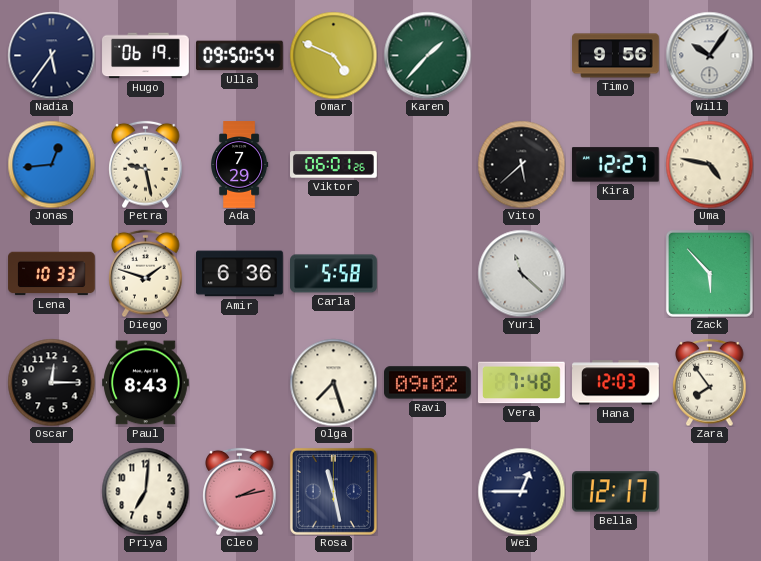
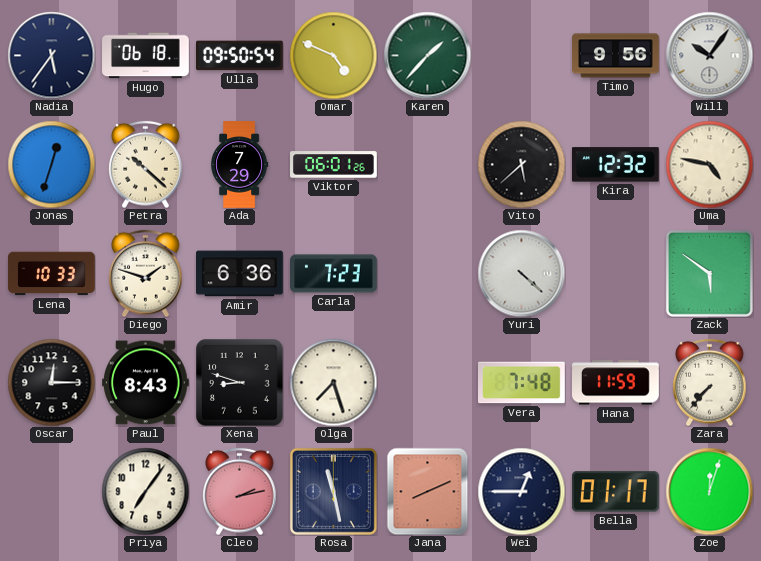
Hugo: 06:19 -> 06:18 (146, 56)
Jonas: 12:44 -> 12:33 (51, 164)
Petra: 9:28 -> 10:22 (146, 164)
Kira: 12:27 -> 12:32 (615, 165)
Carla: 5:58 -> 7:23 (334, 274)
Yuri: 11:22 -> 4:22 (521, 273)
Zack: 5:53 -> 5:51 (709, 273)
Xena: none -> 8:48 (239, 382)
Ravi: 09:02 -> none (428, 383)
Hana: 12:03 -> 11:59 (616, 383)
Zara: 7:54 -> 7:37 (710, 382)
Priya: 7:01 -> 7:06 (145, 491)
Jana: none -> 8:11 (428, 491)
Bella: 12:17 -> 01:17 (616, 492)
Zoe: none -> 12:03 (709, 491)
